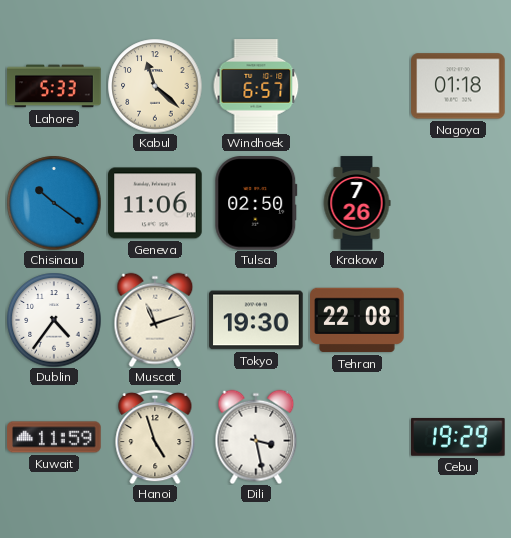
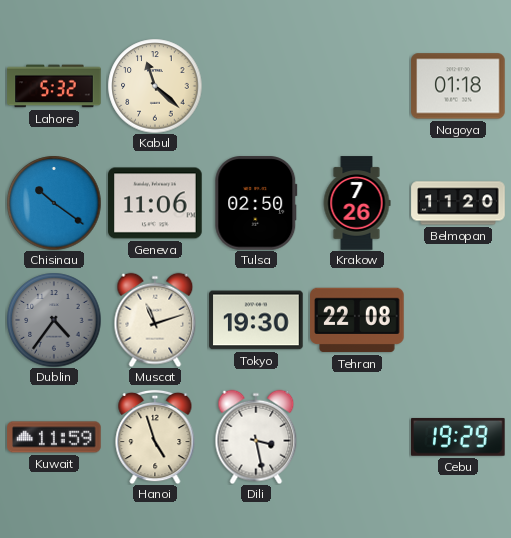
Lahore: 5:33 -> 5:32 (54, 86)
Windhoek: 6:57 -> none (256, 86)
Belmopan: none -> 11:20 (458, 203)
Dublin dial: white -> grey (54, 320)
